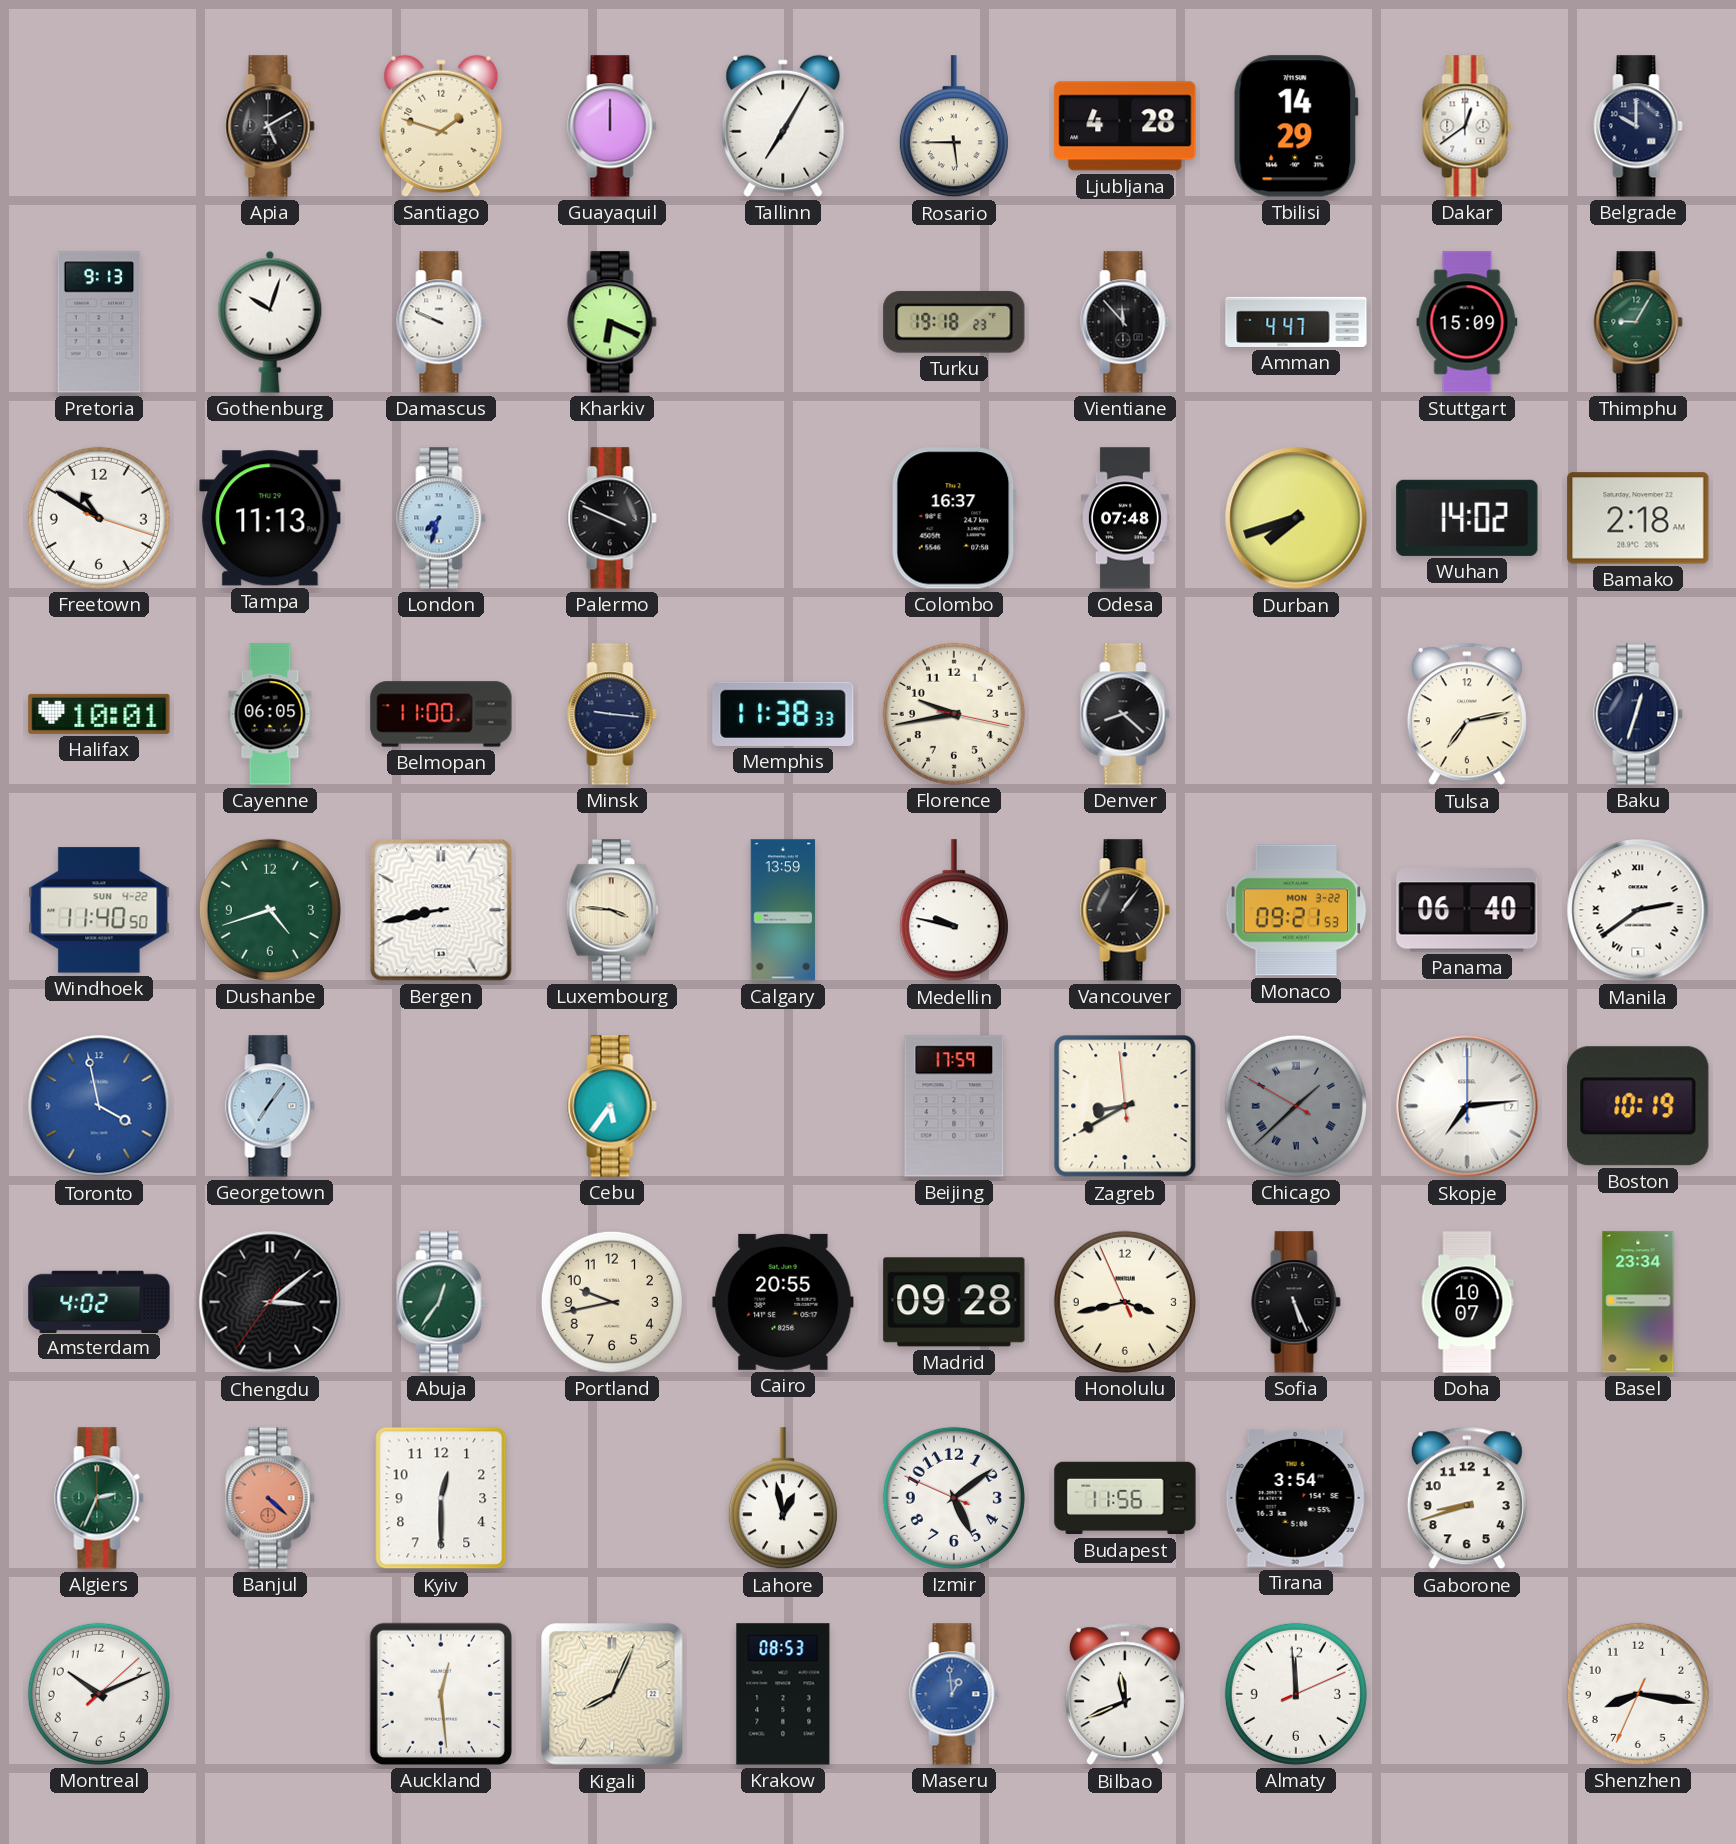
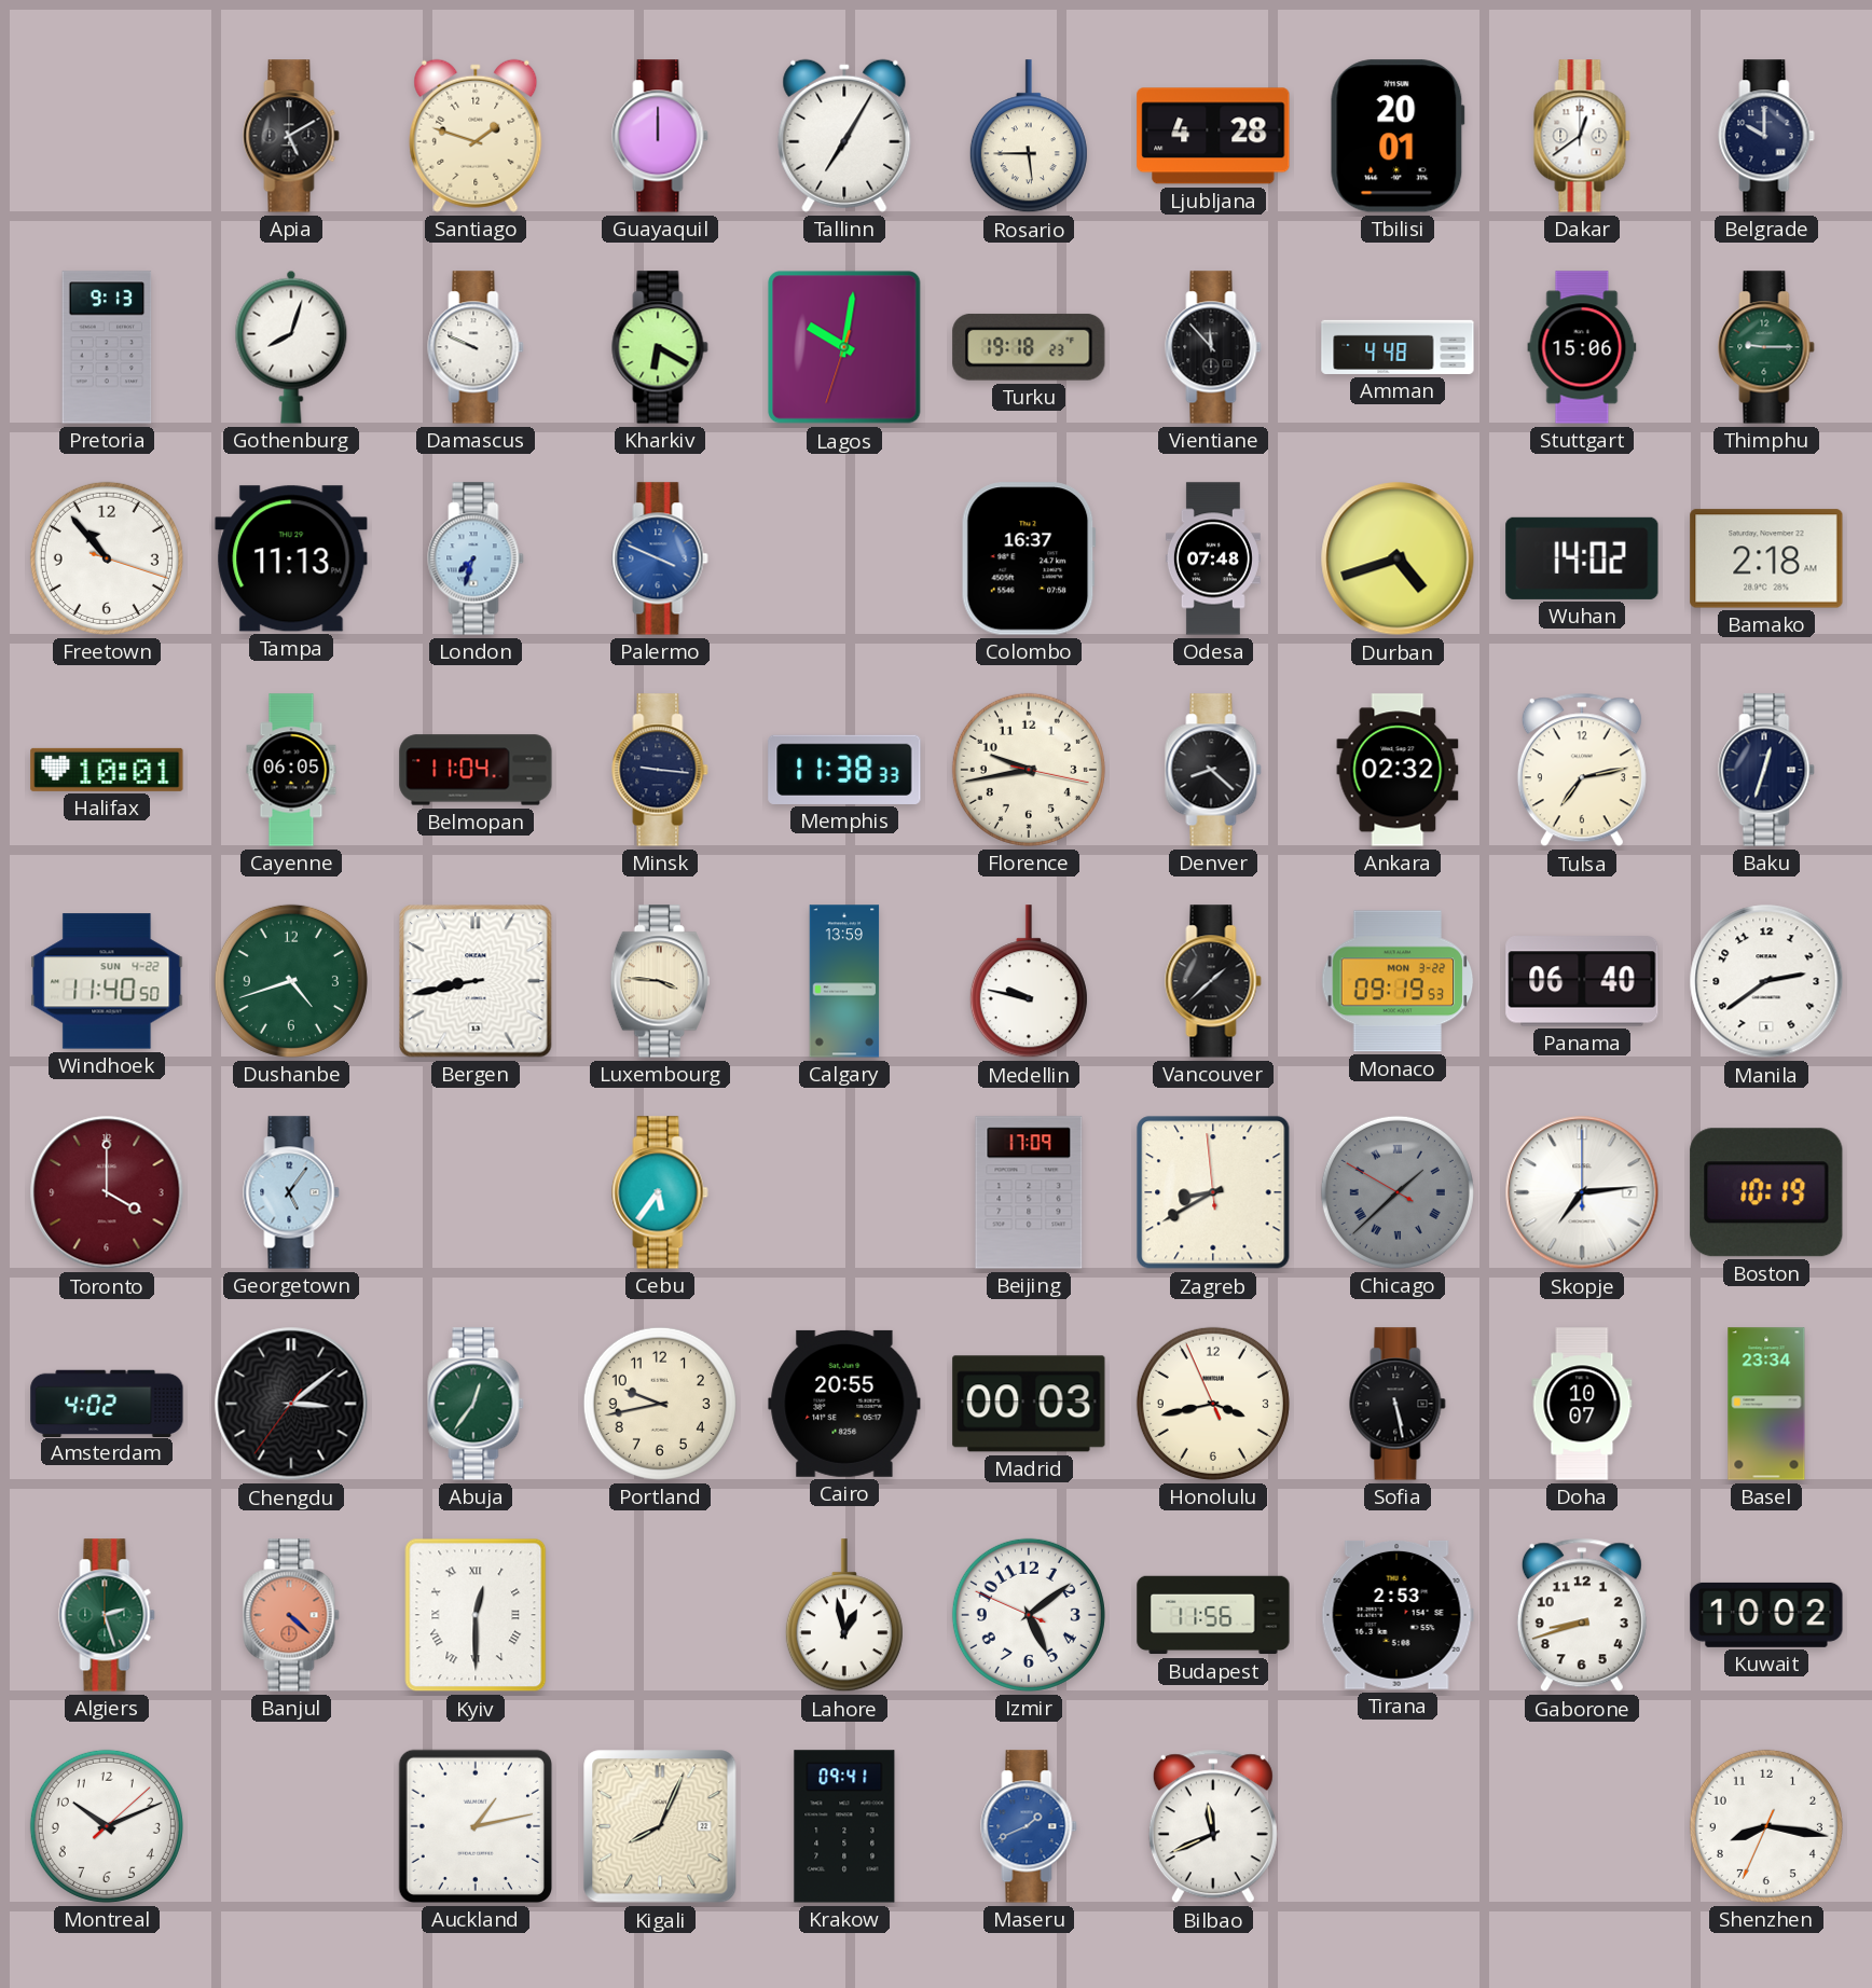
Tbilisi: 14:29 -> 20:01 (1398, 136)
Gothenburg: 10:03 -> 8:03 (291, 347)
Kharkiv: 6:19 -> 6:20 (660, 347)
Lagos: none -> 10:01 (844, 347)
Amman: 4:47 -> 4:48 (1398, 347)
Stuttgart: 15:09 -> 15:06 (1582, 347)
Thimphu: 9:05 -> 9:15 (1766, 347)
Freetown: 10:50 -> 10:53 (107, 558)
Palermo dial: black -> blue (660, 558)
Durban: 7:42 -> 4:42 (1398, 558)
Belmopan: 11:00 -> 11:04 (476, 770)
Ankara: none -> 02:32 (1398, 770)
Vancouver: 1:06 -> 1:38 (1213, 981)
Monaco: 09:21 -> 09:19 (1398, 981)
Manila numerals: Roman -> Arabic (1766, 981)
Toronto: 3:58 -> 4:00 (107, 1192)
Toronto dial: blue -> burgundy (107, 1192)
Georgetown: 7:06 -> 5:06 (291, 1192)
Beijing: 17:59 -> 17:09 (1029, 1192)
Madrid: 09:28 -> 00:03 (1029, 1404)
Sofia: 5:26 -> 5:28 (1398, 1404)
Algiers: 2:34 -> 2:27 (107, 1615)
Kyiv numerals: Arabic -> Roman (476, 1615)
Tirana: 3:54 -> 2:53 (1398, 1615)
Kuwait: none -> 10:02 (1766, 1615)
Auckland: 12:29 -> 1:13 (476, 1826)
Krakow: 08:53 -> 09:41 (844, 1826)
Maseru: 12:59 -> 1:41 (1029, 1826)
Almaty: 11:59 -> none (1296, 1694)
